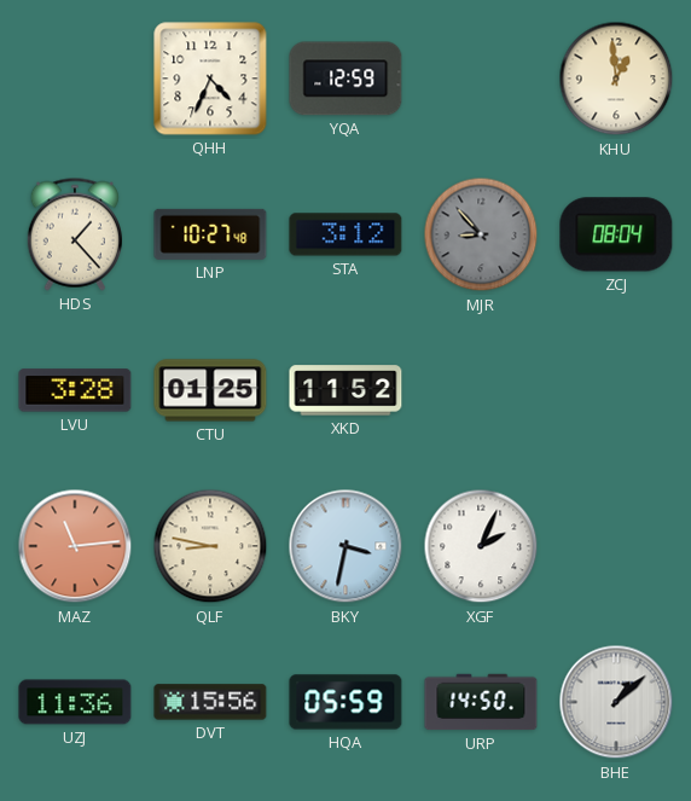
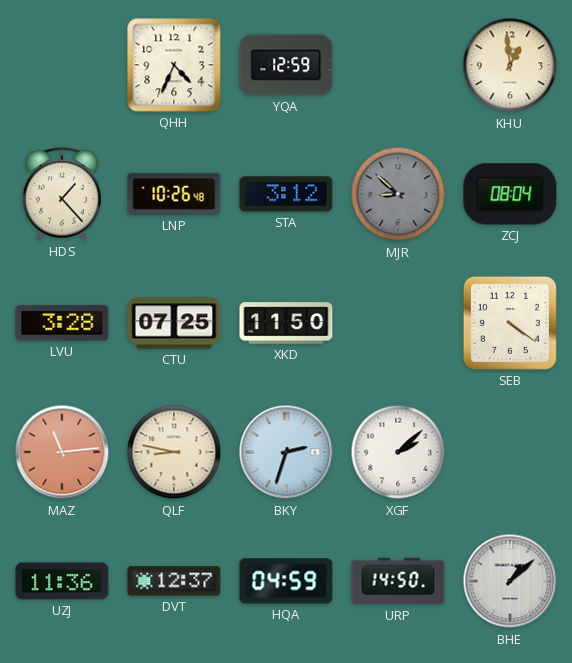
LNP: 10:27 -> 10:26 (174, 194)
MJR: 8:53 -> 8:52 (398, 194)
CTU: 01:25 -> 07:25 (174, 323)
XKD: 11:52 -> 11:50 (286, 323)
SEB: none -> 4:21 (510, 323)
BKY: 3:32 -> 2:33 (286, 452)
XGF: 2:04 -> 2:08 (398, 452)
DVT: 15:56 -> 12:37 (174, 581)
HQA: 05:59 -> 04:59 (286, 581)
